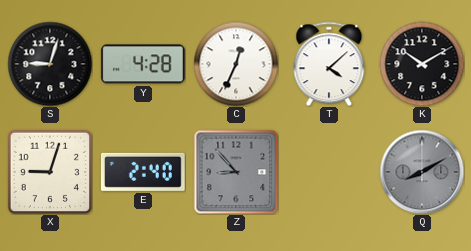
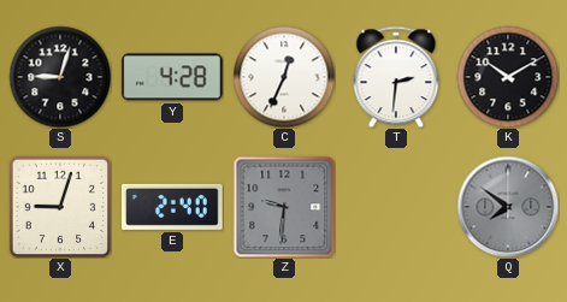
T: 4:08 -> 2:31 (396, 77)
Z: 8:53 -> 9:31 (284, 207)
Q: 8:10 -> 7:51 (508, 207)
